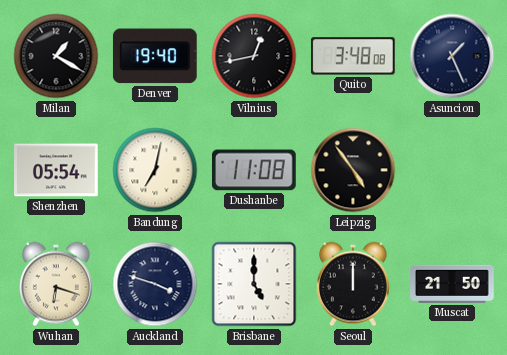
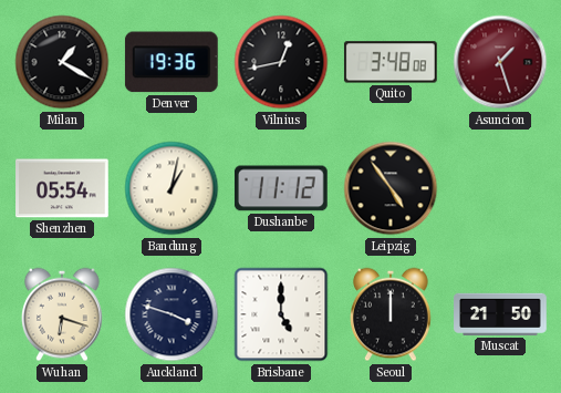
Denver: 19:40 -> 19:36 (172, 62)
Asuncion: 1:26 -> 1:27 (500, 62)
Asuncion dial: navy -> burgundy (500, 62)
Bandung: 7:02 -> 1:02 (172, 188)
Dushanbe: 11:08 -> 11:12 (281, 188)
